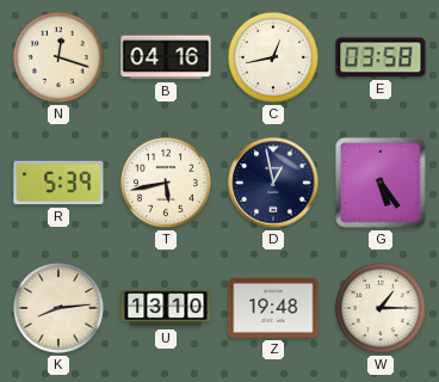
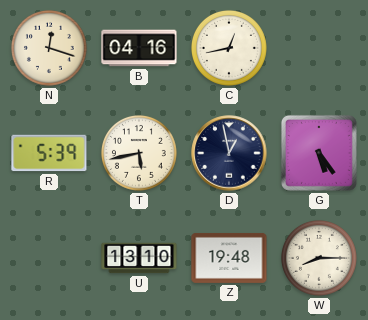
E: 03:58 -> none (381, 57)
K: 8:14 -> none (58, 308)
W: 1:15 -> 8:15 (319, 258)
